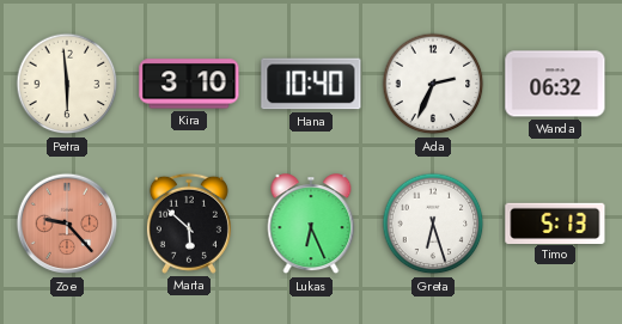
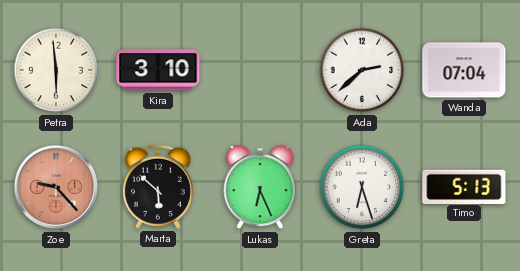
Hana: 10:40 -> none (311, 84)
Ada: 2:34 -> 2:38 (362, 70)
Wanda: 06:32 -> 07:04 (464, 70)
